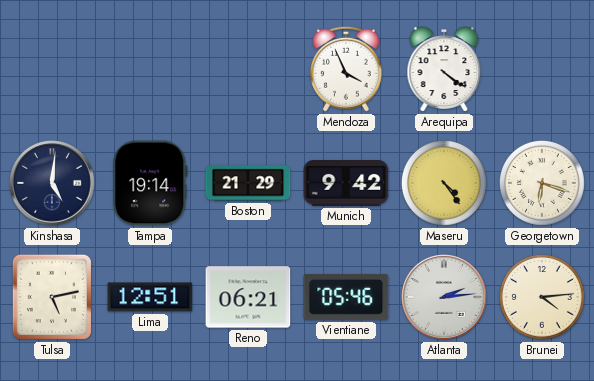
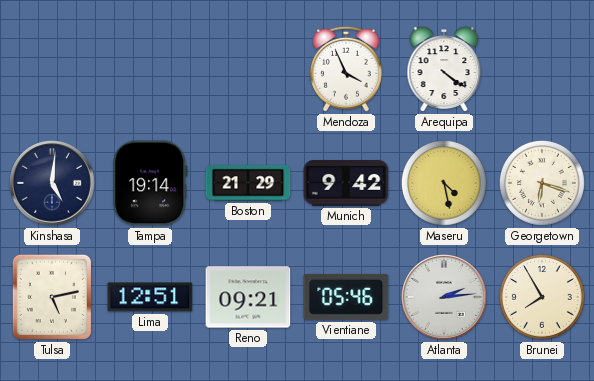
Maseru: 4:24 -> 4:28 (444, 183)
Reno: 06:21 -> 09:21 (248, 297)
Brunei: 4:14 -> 7:55 (542, 297)
